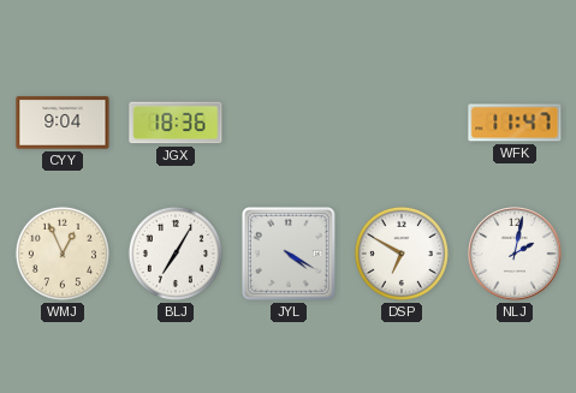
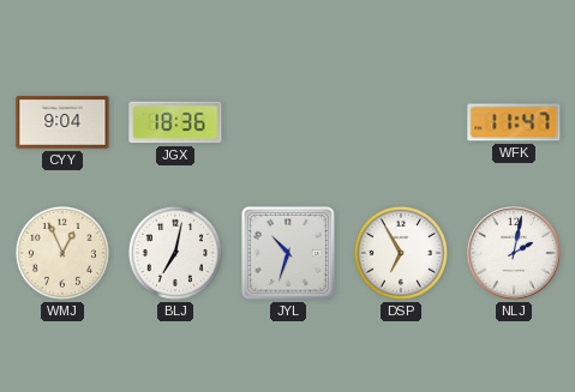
BLJ: 7:05 -> 7:02 (175, 253)
JYL: 4:20 -> 10:33 (289, 254)
DSP: 6:50 -> 6:55 (401, 253)
